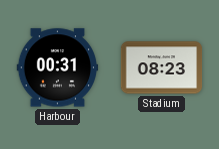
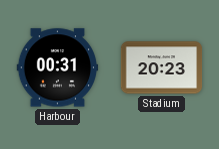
Stadium: 08:23 -> 20:23 (162, 68)
